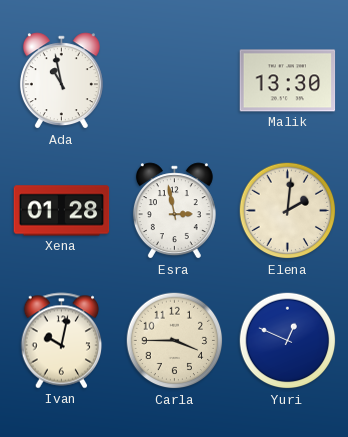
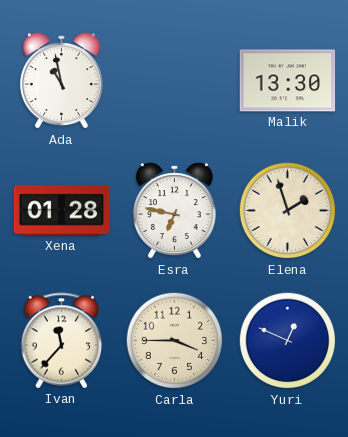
Esra: 2:58 -> 6:47 (174, 211)
Elena: 2:01 -> 1:57 (288, 211)
Ivan: 10:02 -> 11:37 (62, 341)
